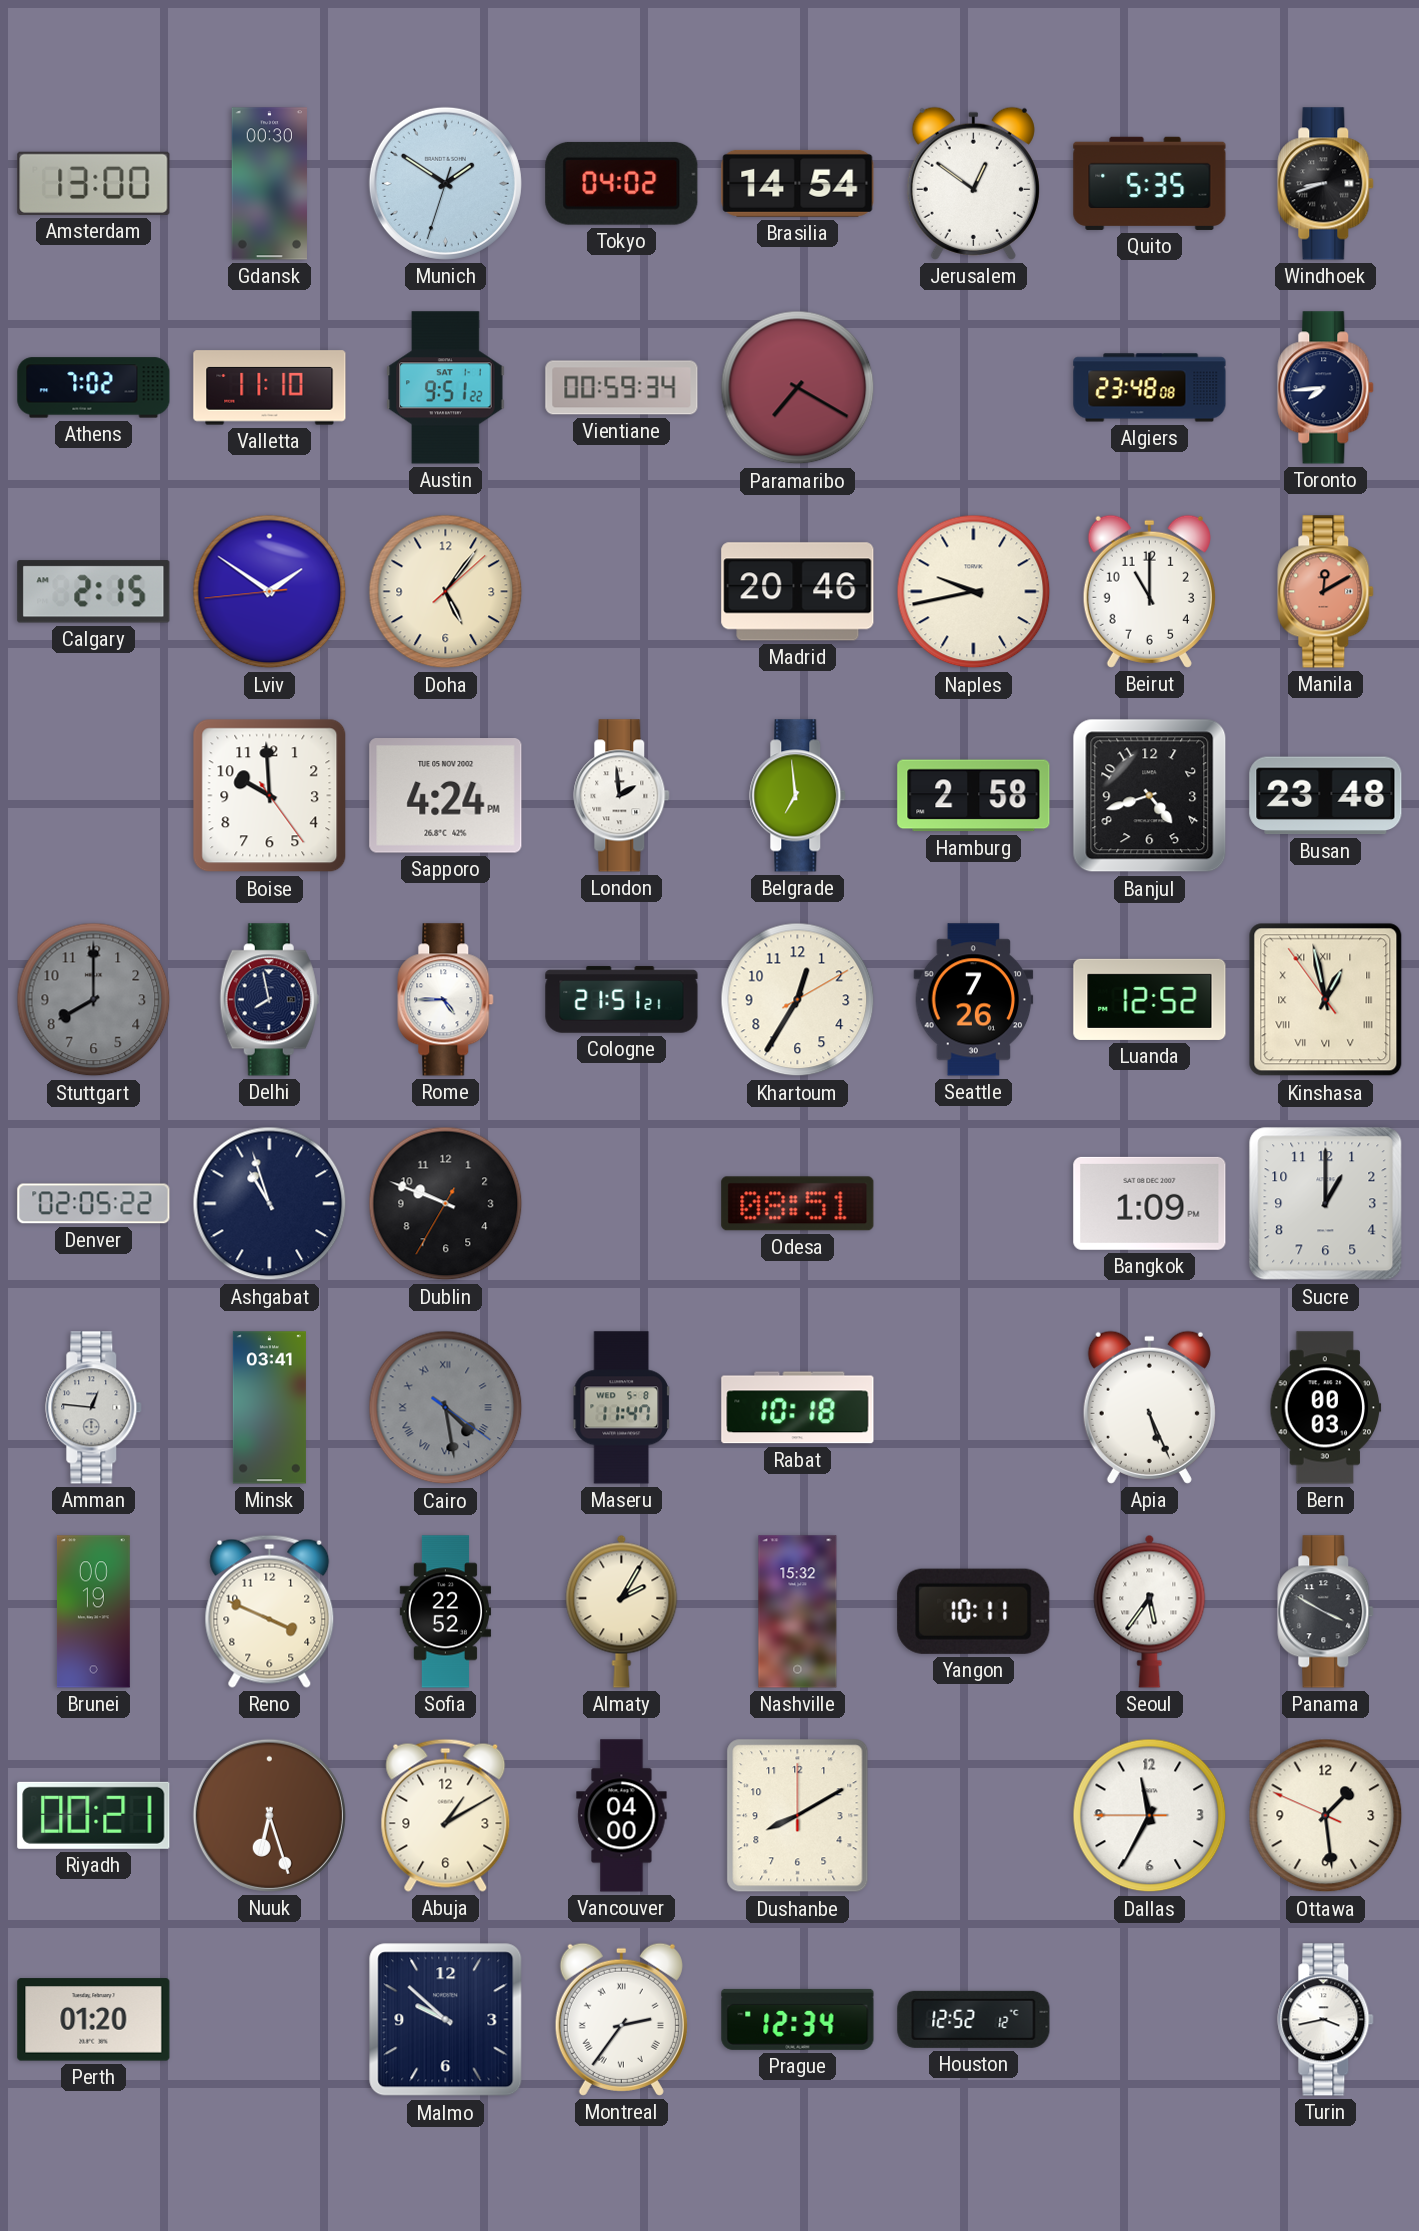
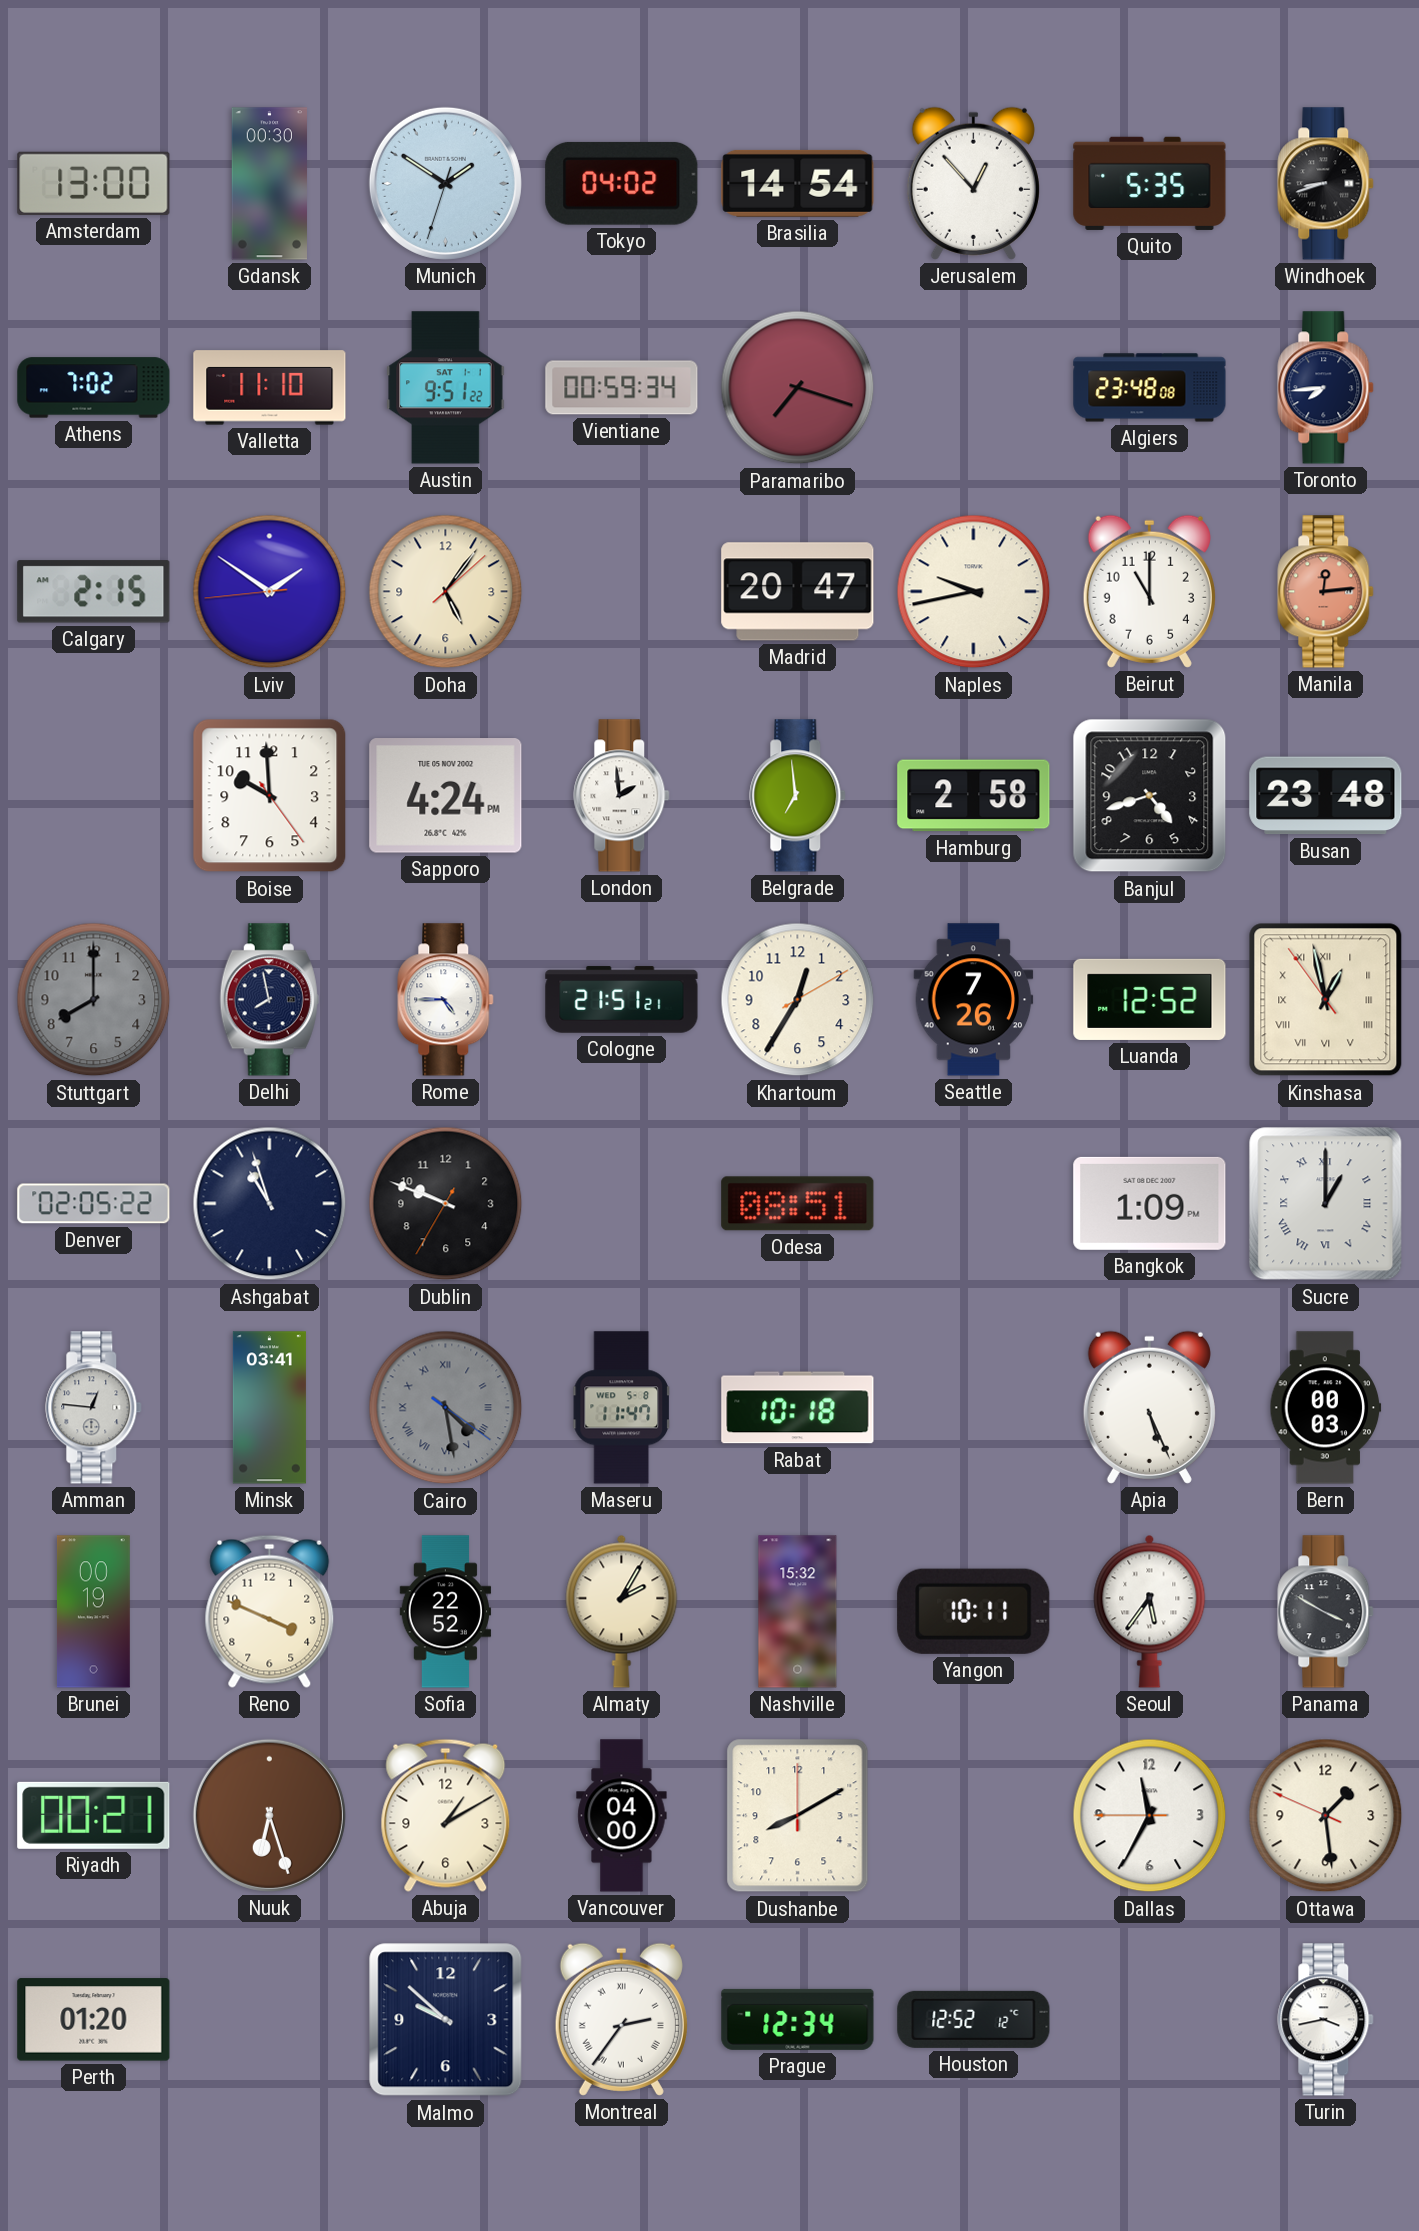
Jerusalem: 12:51 -> 12:53 (973, 183)
Paramaribo: 7:20 -> 7:18 (798, 388)
Madrid: 20:46 -> 20:47 (798, 592)
Manila: 12:10 -> 12:14 (1326, 592)
Sucre numerals: Arabic -> Roman (1326, 1204)
